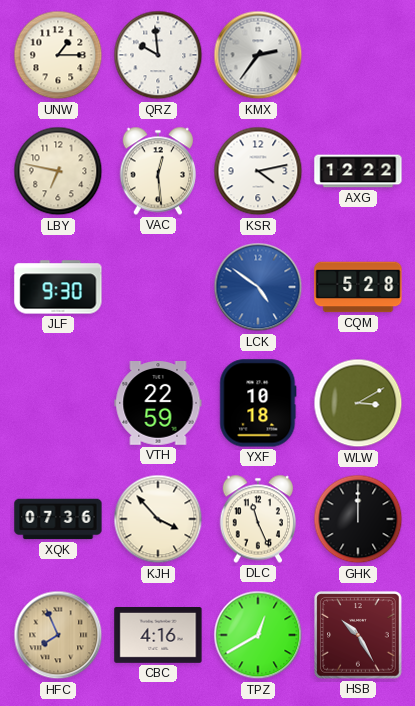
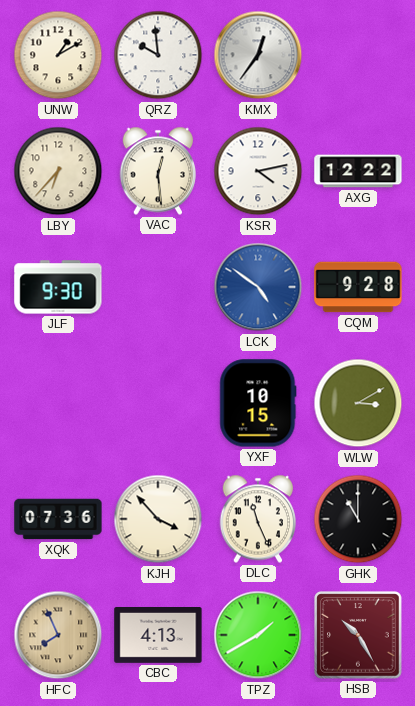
UNW: 1:15 -> 1:10 (58, 55)
KMX: 2:36 -> 12:36 (258, 55)
LBY: 6:47 -> 6:37 (58, 171)
CQM: 5:28 -> 9:28 (358, 287)
VTH: 22:59 -> none (158, 404)
YXF: 10:18 -> 10:15 (258, 403)
GHK: 12:00 -> 11:00 (358, 519)
CBC: 4:16 -> 4:13 (158, 636)
TPZ: 12:40 -> 1:40 (258, 635)
